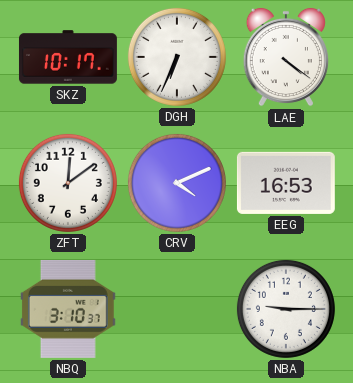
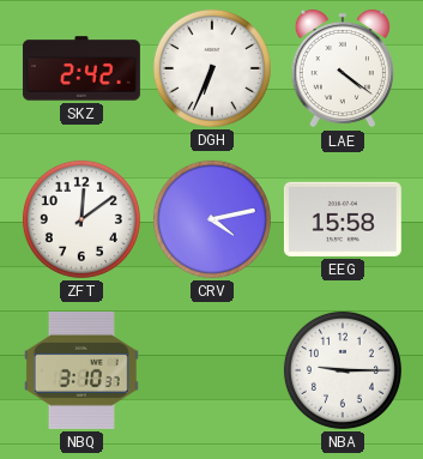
SKZ: 10:17 -> 2:42 (81, 68)
CRV: 4:11 -> 4:13 (212, 219)
EEG: 16:53 -> 15:58 (343, 219)
